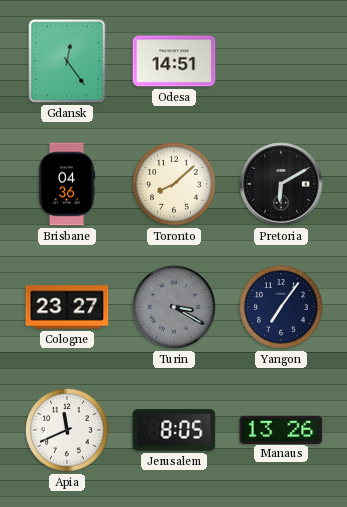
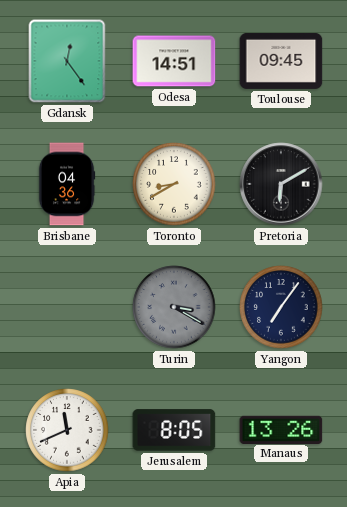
Toulouse: none -> 09:45 (281, 61)
Toronto: 8:08 -> 8:40 (174, 184)
Cologne: 23:27 -> none (67, 307)
